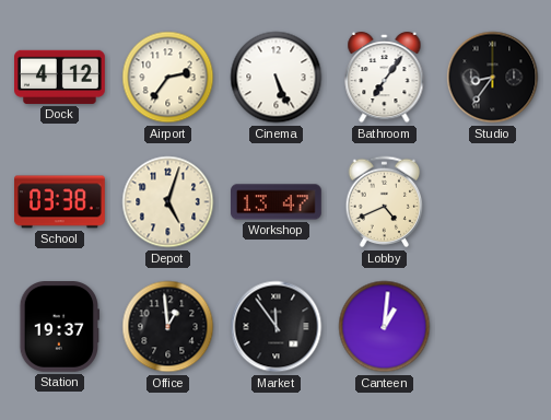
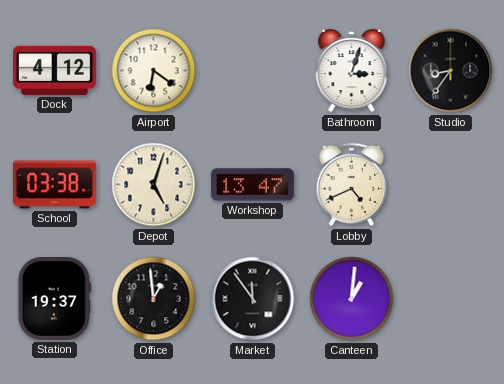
Airport: 2:36 -> 6:21 (154, 71)
Cinema: 5:26 -> none (277, 78)
Bathroom: 7:06 -> 3:03 (352, 71)
